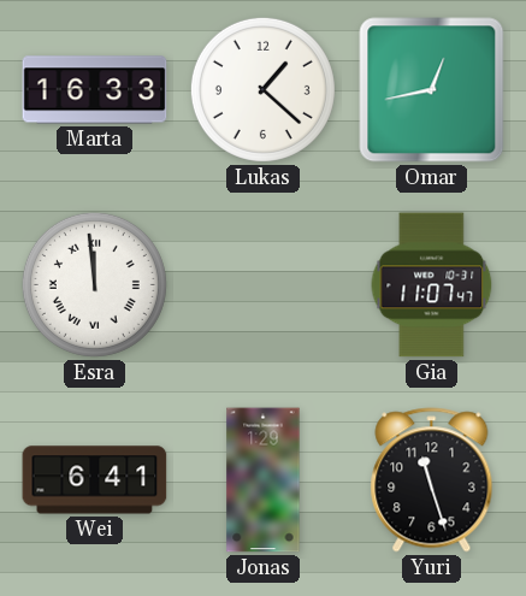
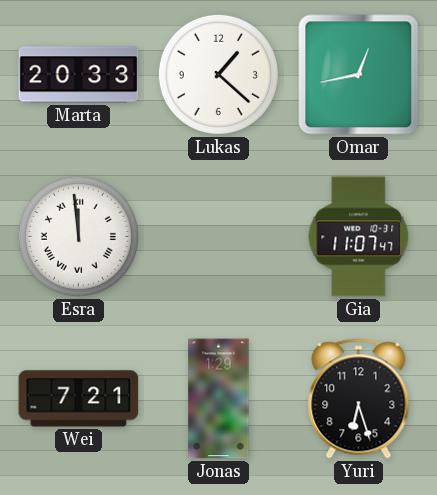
Marta: 16:33 -> 20:33 (79, 75)
Wei: 6:41 -> 7:21 (79, 399)
Yuri: 11:27 -> 6:27 (359, 399)
